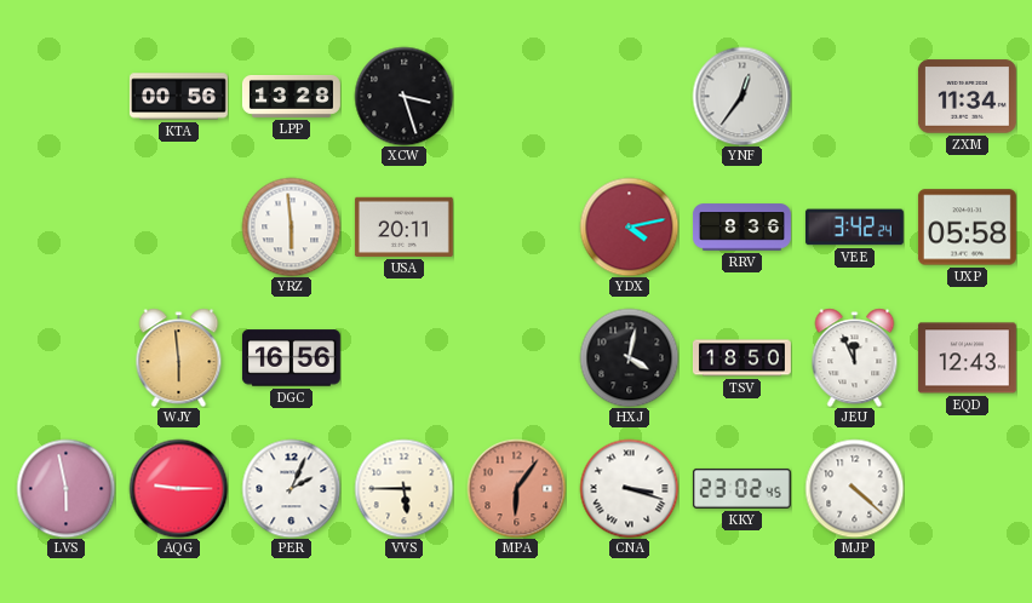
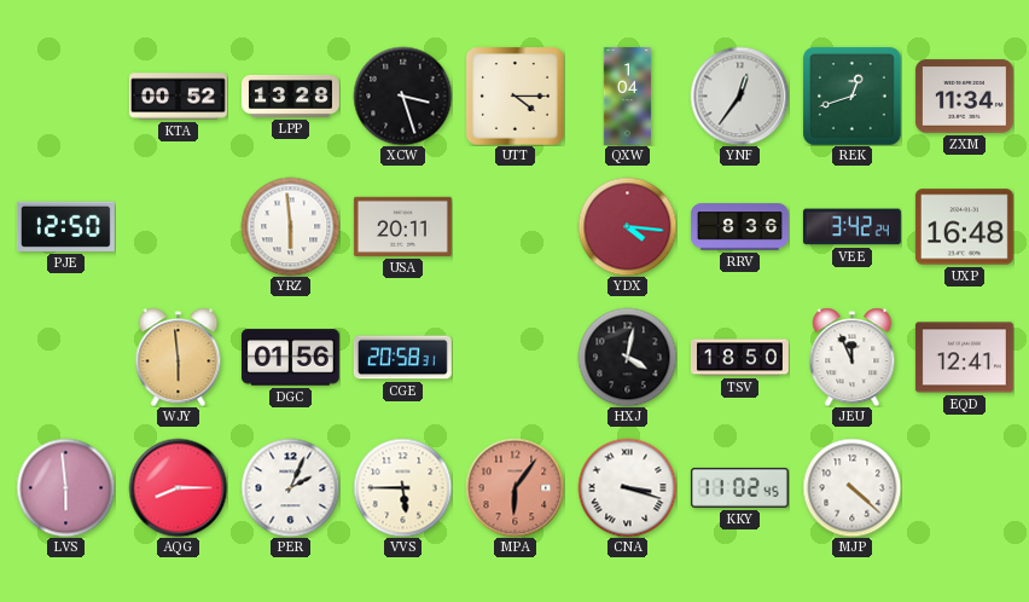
KTA: 00:56 -> 00:52 (178, 97)
UTT: none -> 4:15 (516, 97)
QXW: none -> 1:04 (628, 95)
REK: none -> 12:42 (853, 97)
PJE: none -> 12:50 (65, 226)
YDX: 4:13 -> 4:16 (627, 226)
UXP: 05:58 -> 16:48 (964, 227)
DGC: 16:56 -> 01:56 (290, 358)
CGE: none -> 20:58 (402, 358)
EQD: 12:43 -> 12:41 (964, 358)
LVS: 5:58 -> 5:59 (65, 487)
AQG: 9:15 -> 8:15 (178, 487)
KKY: 23:02 -> 11:02 (739, 487)
